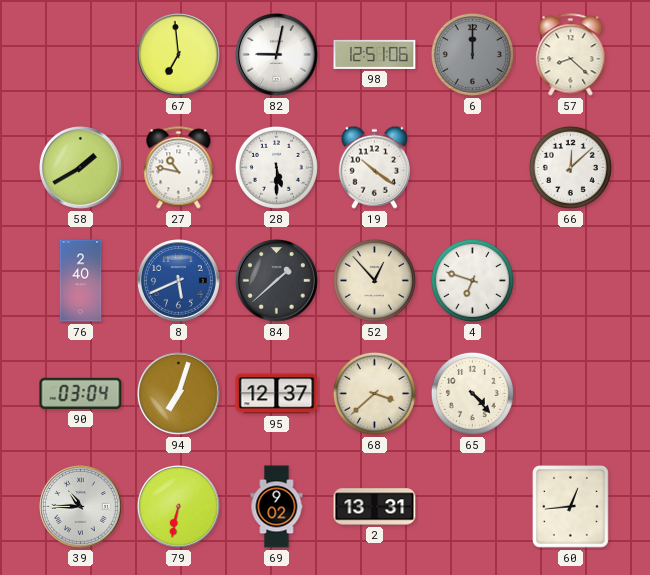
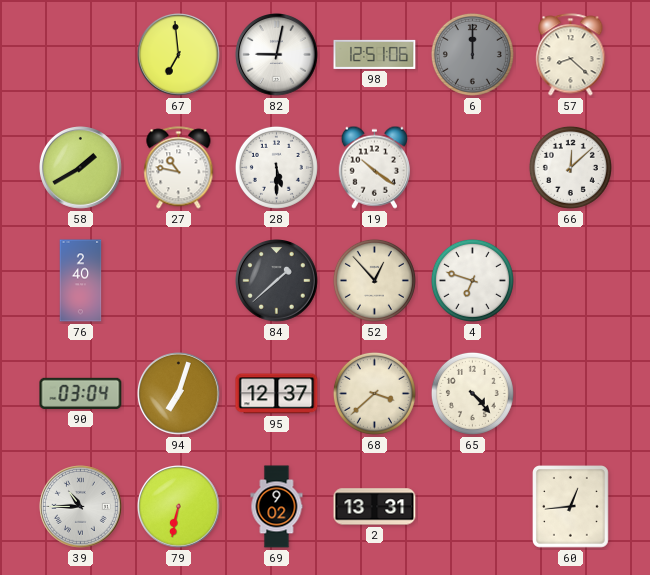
8: 5:41 -> none (179, 281)
